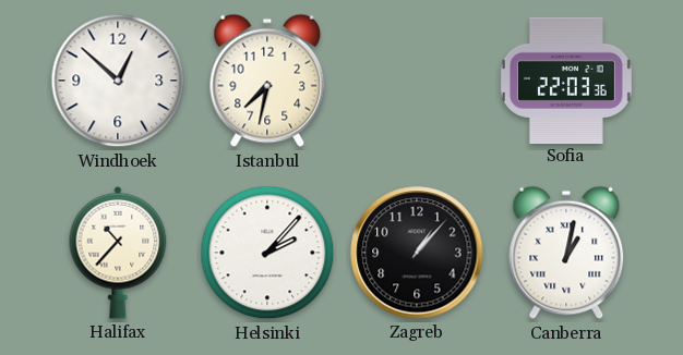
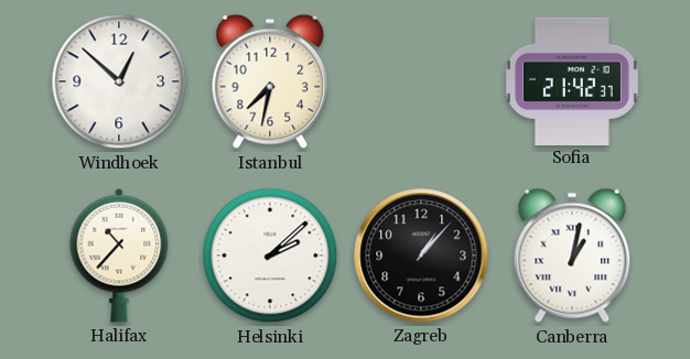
Sofia: 22:03 -> 21:42 (572, 80)
Helsinki: 2:07 -> 2:08 (270, 255)
